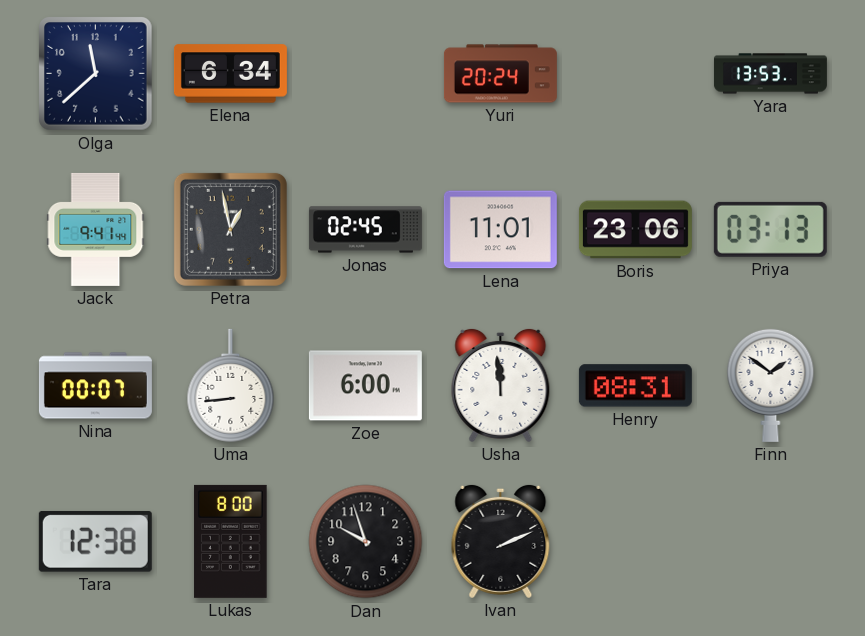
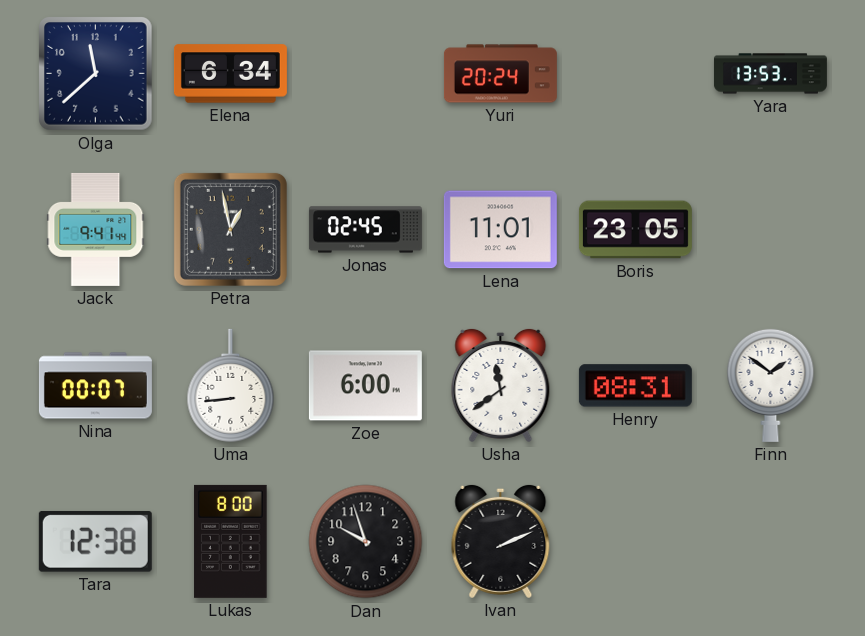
Boris: 23:06 -> 23:05 (635, 230)
Priya: 03:13 -> none (770, 229)
Usha: 11:59 -> 11:39 (501, 385)
